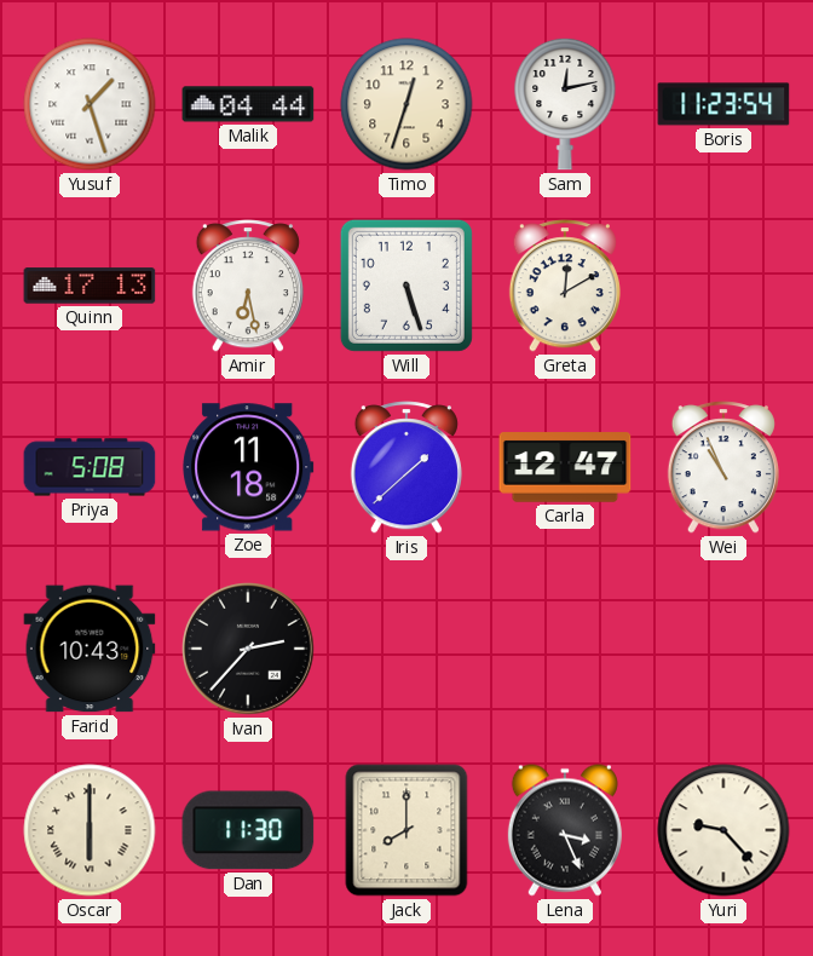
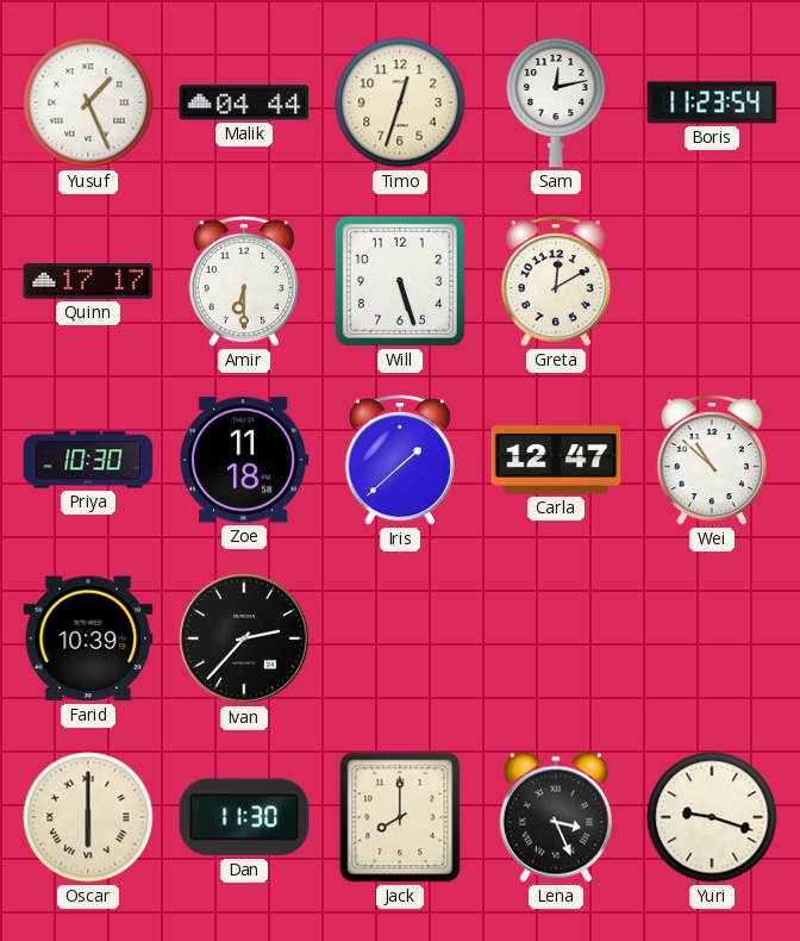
Yusuf: 1:27 -> 1:26 (88, 102)
Quinn: 17:13 -> 17:17 (88, 281)
Amir: 6:28 -> 6:30 (244, 281)
Priya: 5:08 -> 10:30 (88, 460)
Wei: 10:56 -> 10:52 (712, 460)
Farid: 10:43 -> 10:39 (88, 638)
Yuri: 9:23 -> 9:18 (712, 817)
